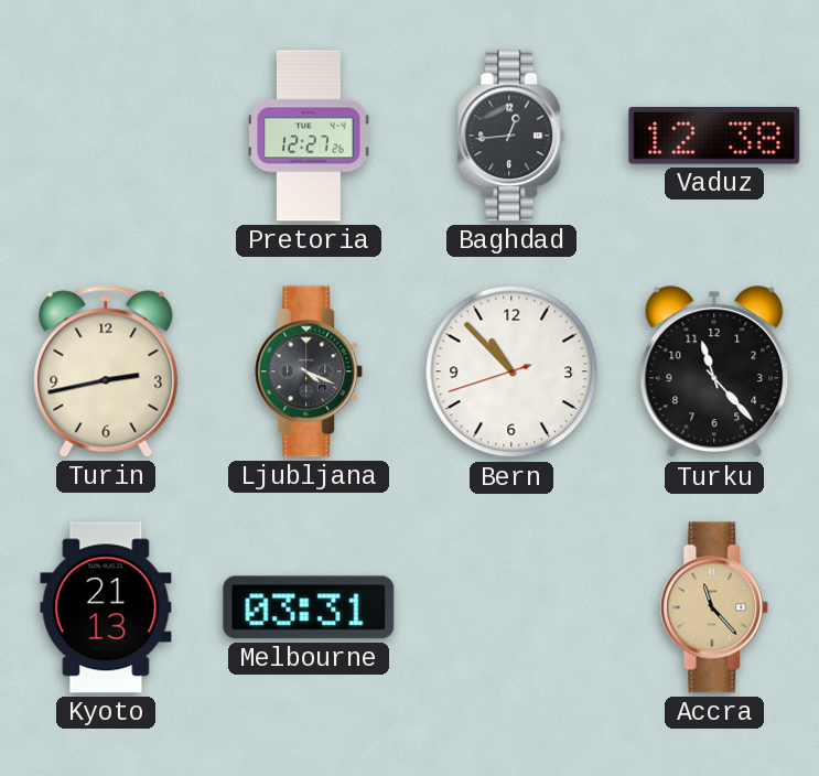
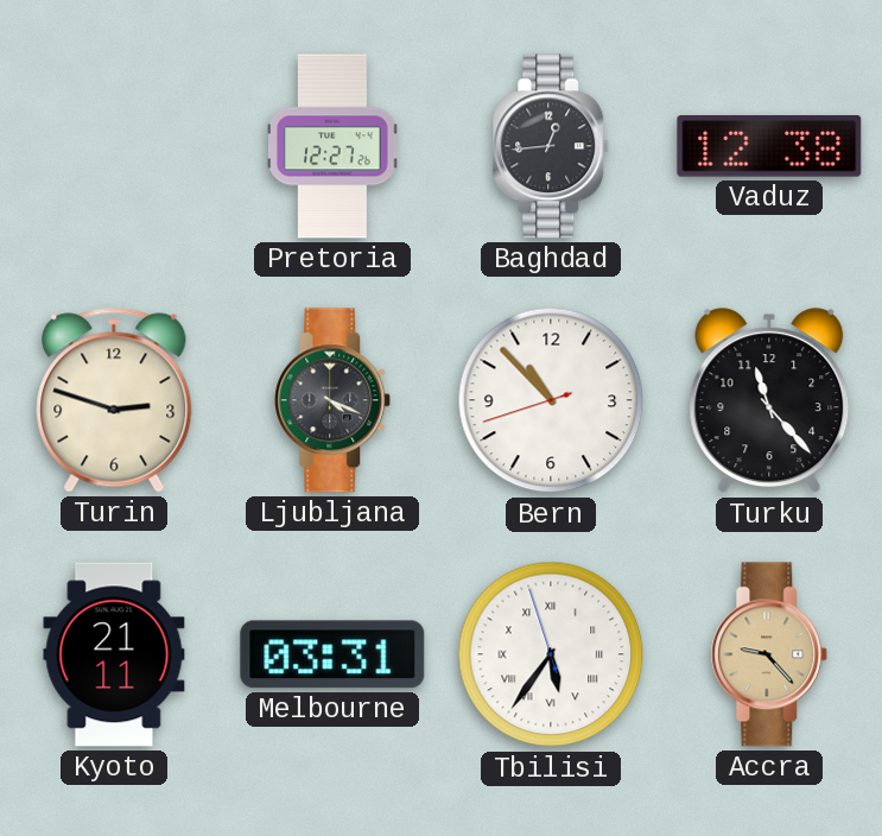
Turin: 2:43 -> 2:48 (114, 400)
Kyoto: 21:13 -> 21:11 (114, 654)
Tbilisi: none -> 5:35 (551, 654)
Accra: 11:23 -> 9:23 (769, 654)
